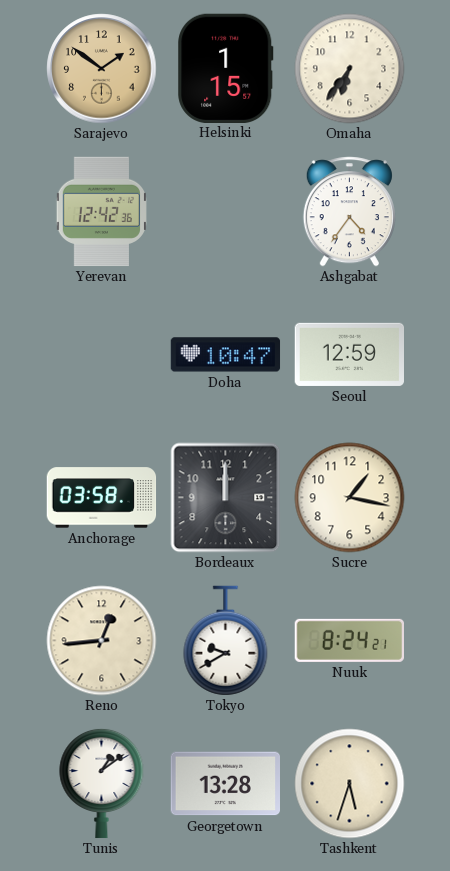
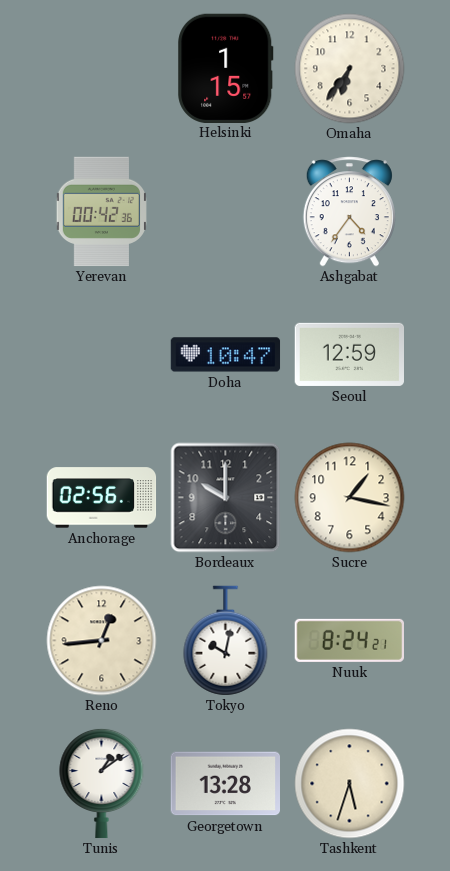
Sarajevo: 1:51 -> none (102, 69)
Yerevan: 12:42 -> 00:42 (101, 212)
Anchorage: 03:58 -> 02:56 (102, 498)
Bordeaux: 12:00 -> 10:00 (226, 498)
Tokyo: 9:40 -> 10:02 (226, 641)
